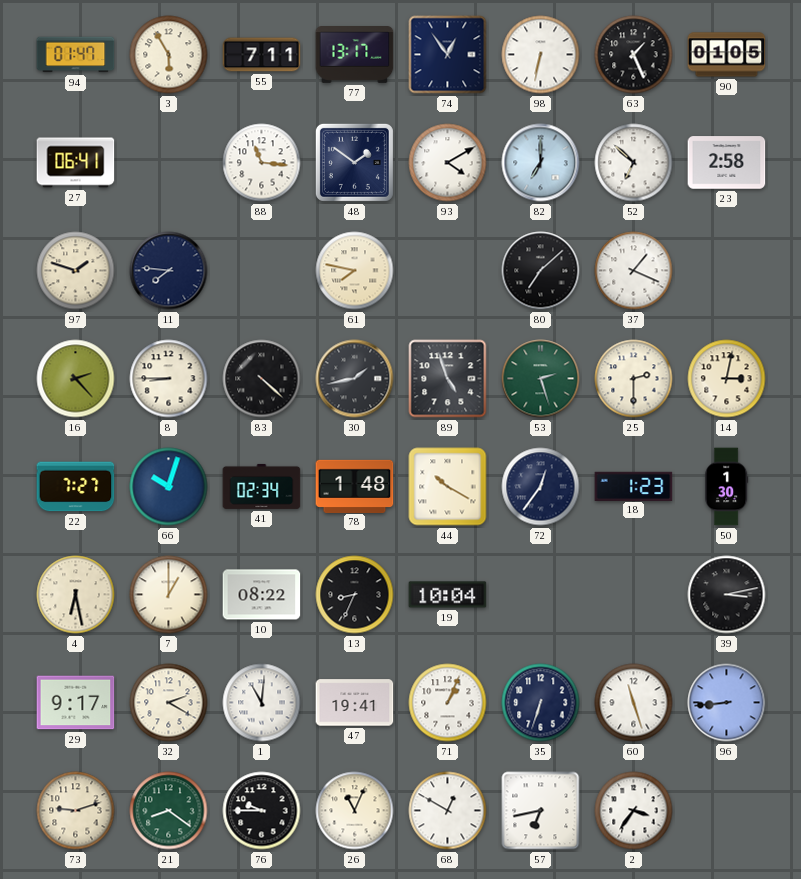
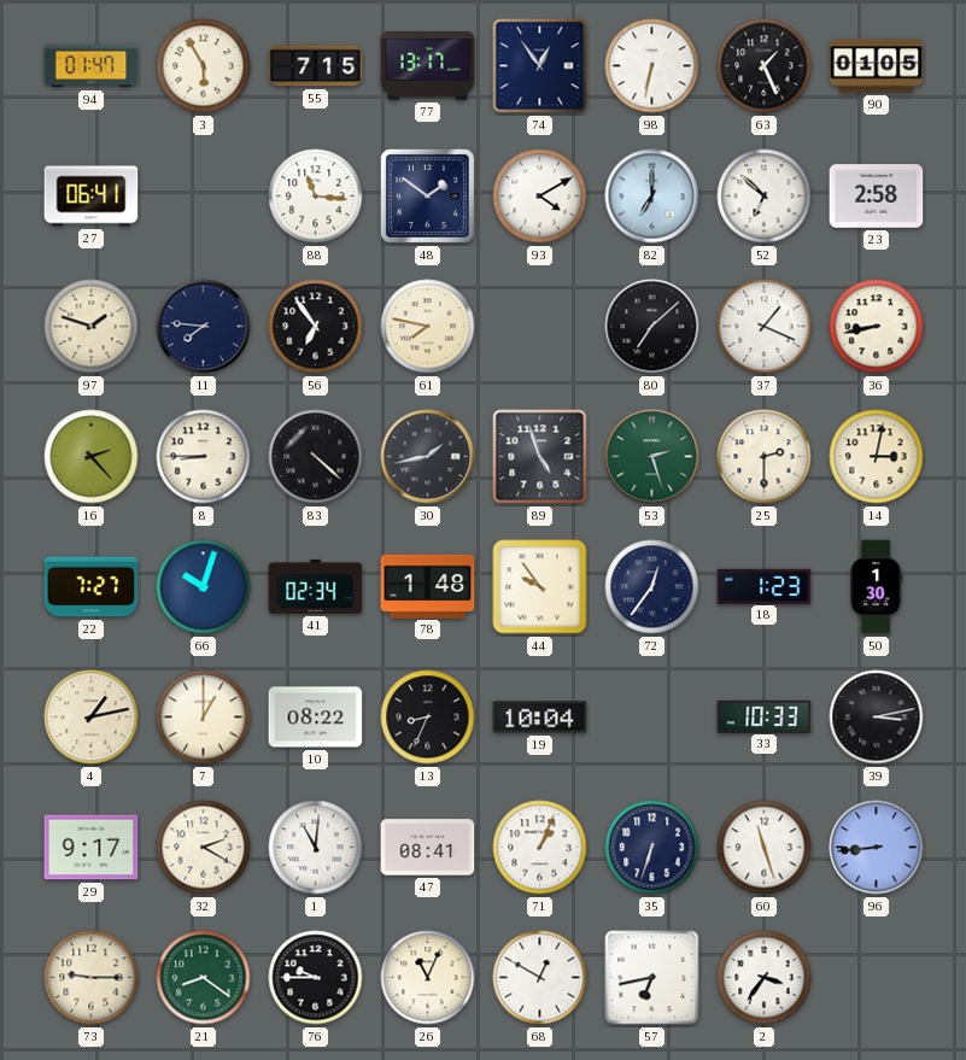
55: 7:11 -> 7:15 (316, 66)
56: none -> 6:54 (316, 327)
36: none -> 8:43 (877, 327)
44: 10:20 -> 9:54 (540, 587)
4: 6:28 -> 1:13 (92, 718)
33: none -> 10:33 (765, 716)
47: 19:41 -> 08:41 (428, 848)
73: 9:12 -> 9:15 (92, 978)
